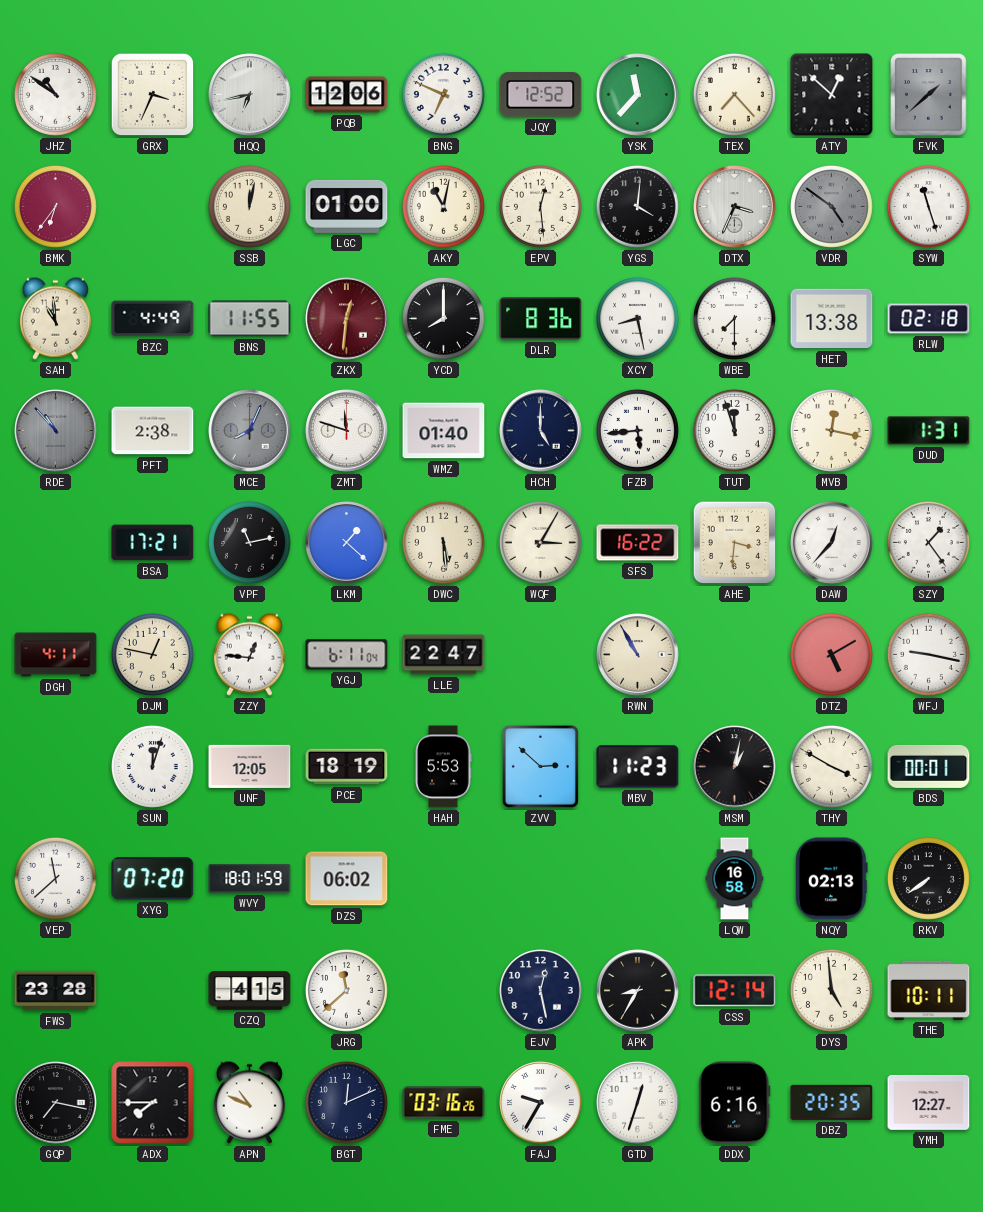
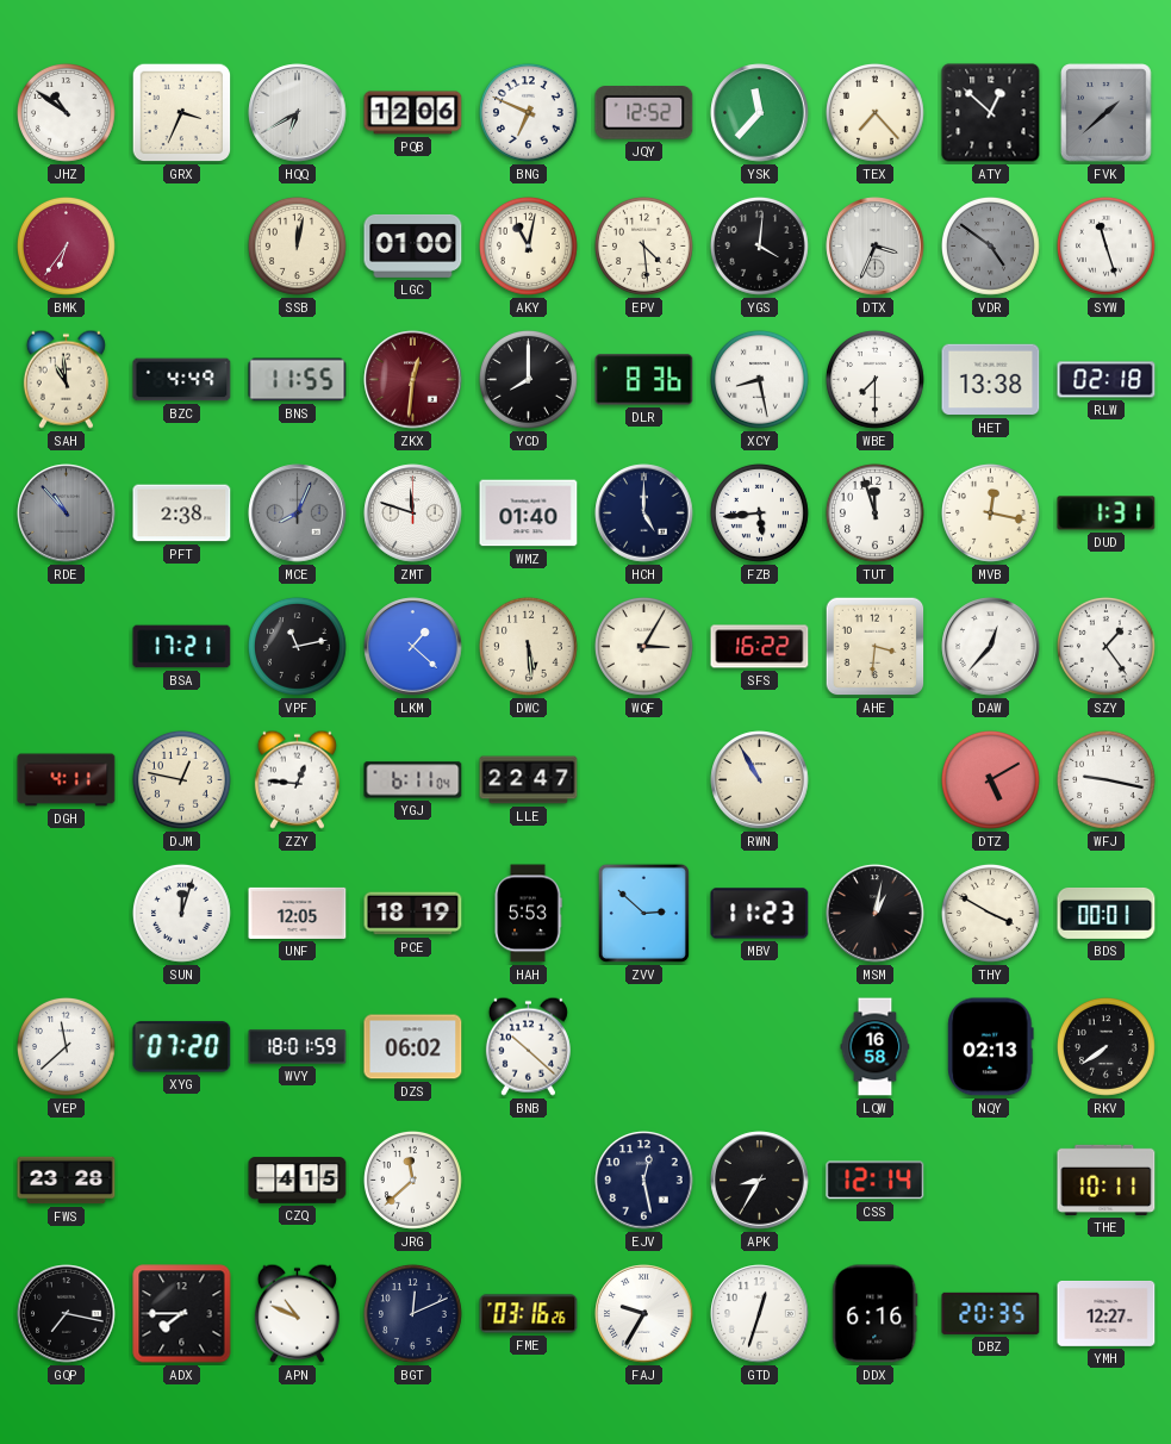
HQQ: 6:43 -> 6:40 (298, 113)
EPV: 12:29 -> 4:29 (643, 245)
BNB: none -> 10:22 (528, 1046)
DYS: 4:59 -> none (831, 990)
